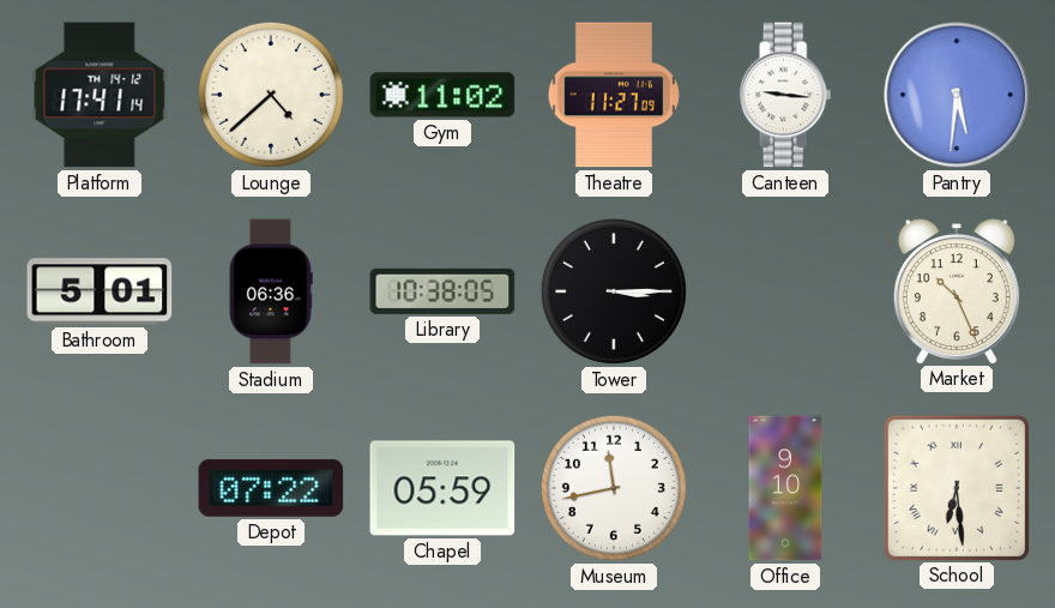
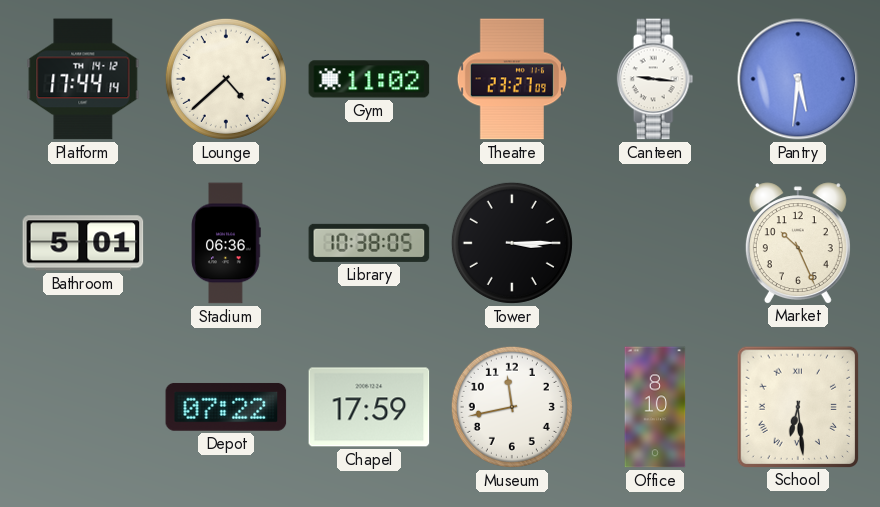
Platform: 17:41 -> 17:44 (83, 79)
Theatre: 11:27 -> 23:27 (512, 79)
Chapel: 05:59 -> 17:59 (369, 407)
Office: 9:10 -> 8:10 (655, 407)
